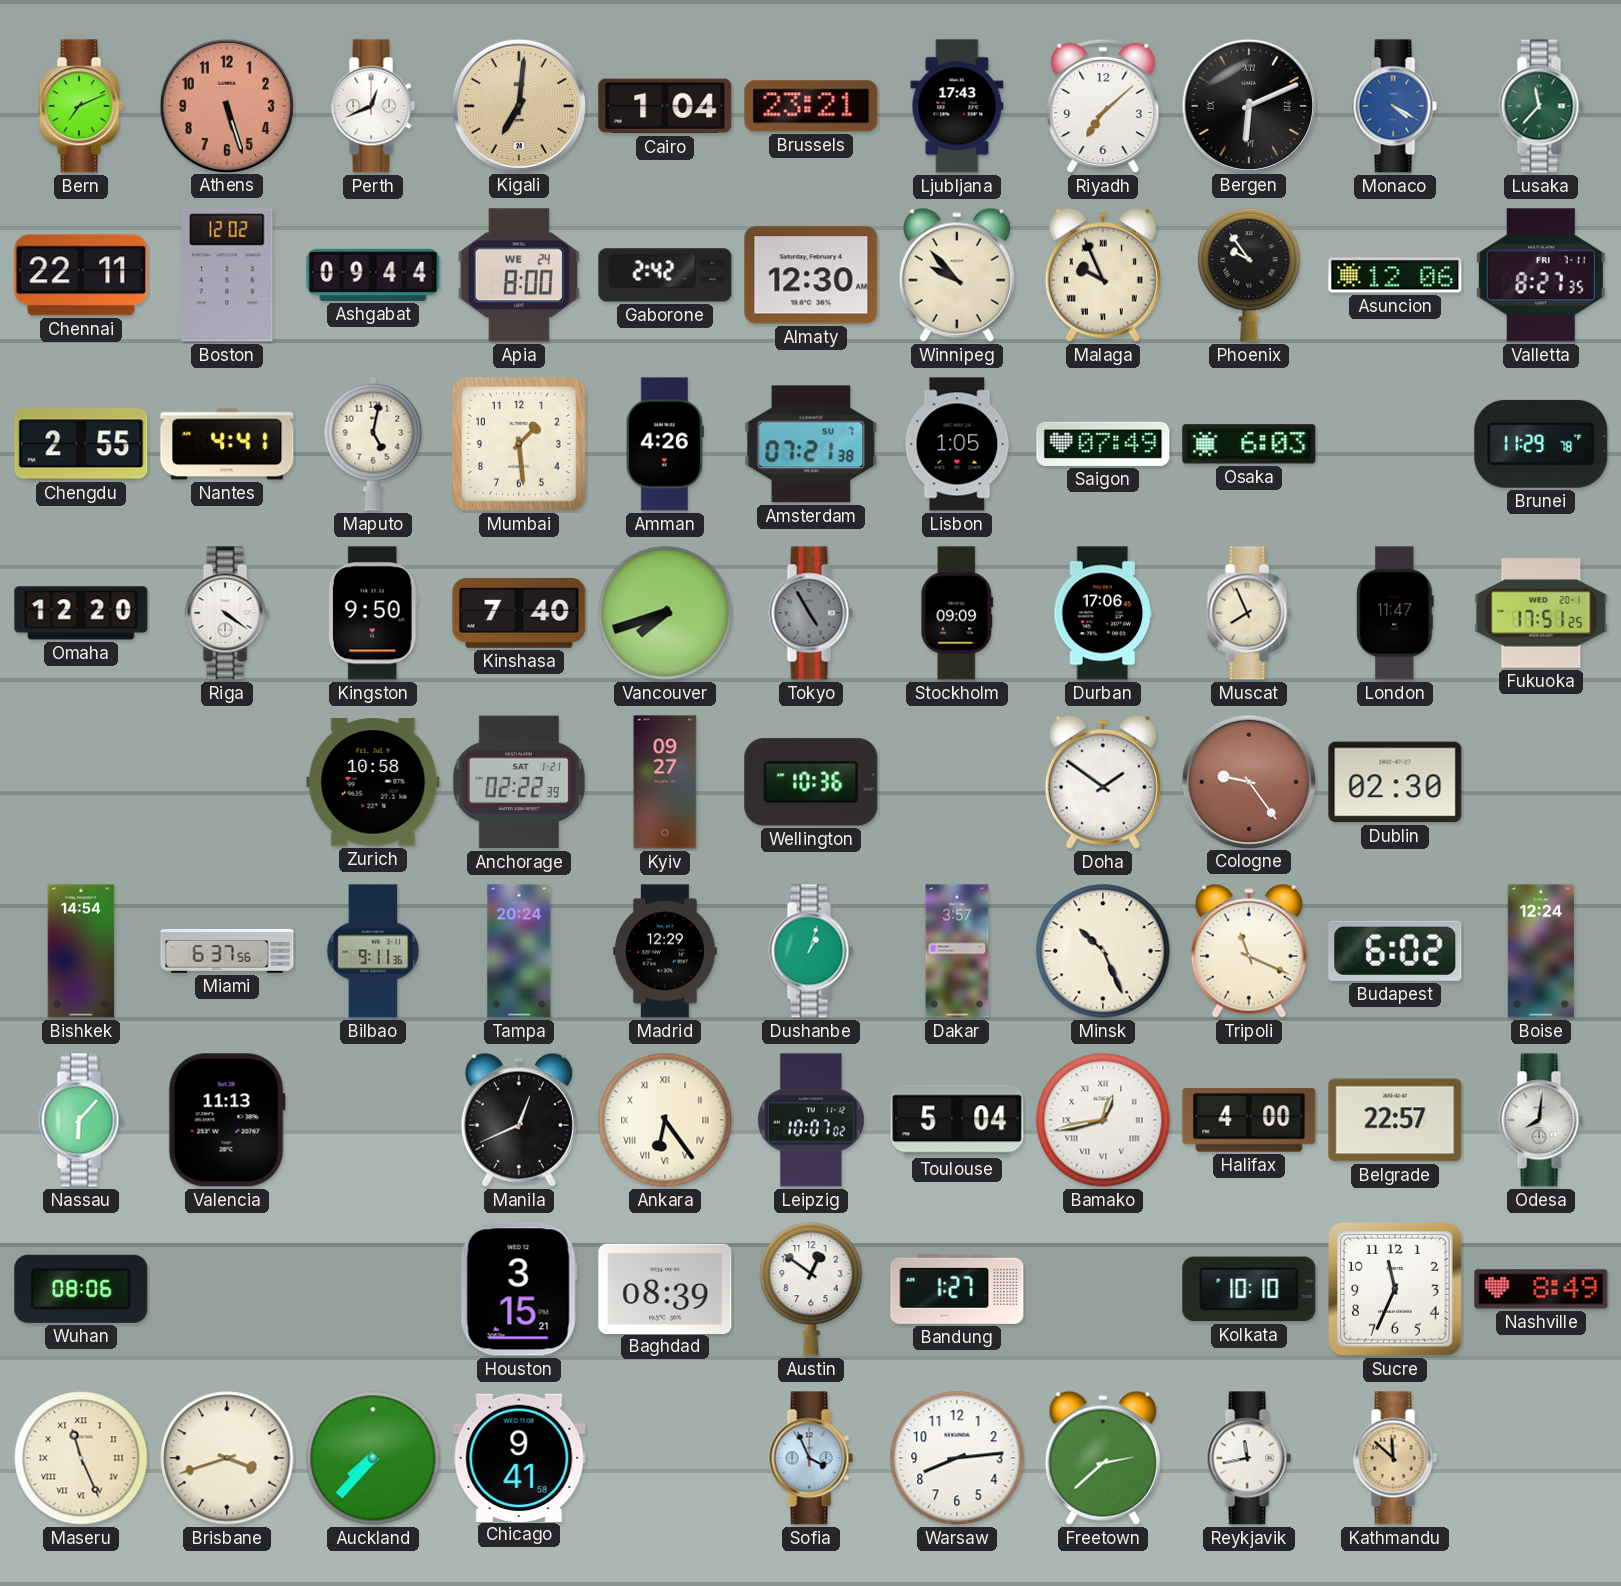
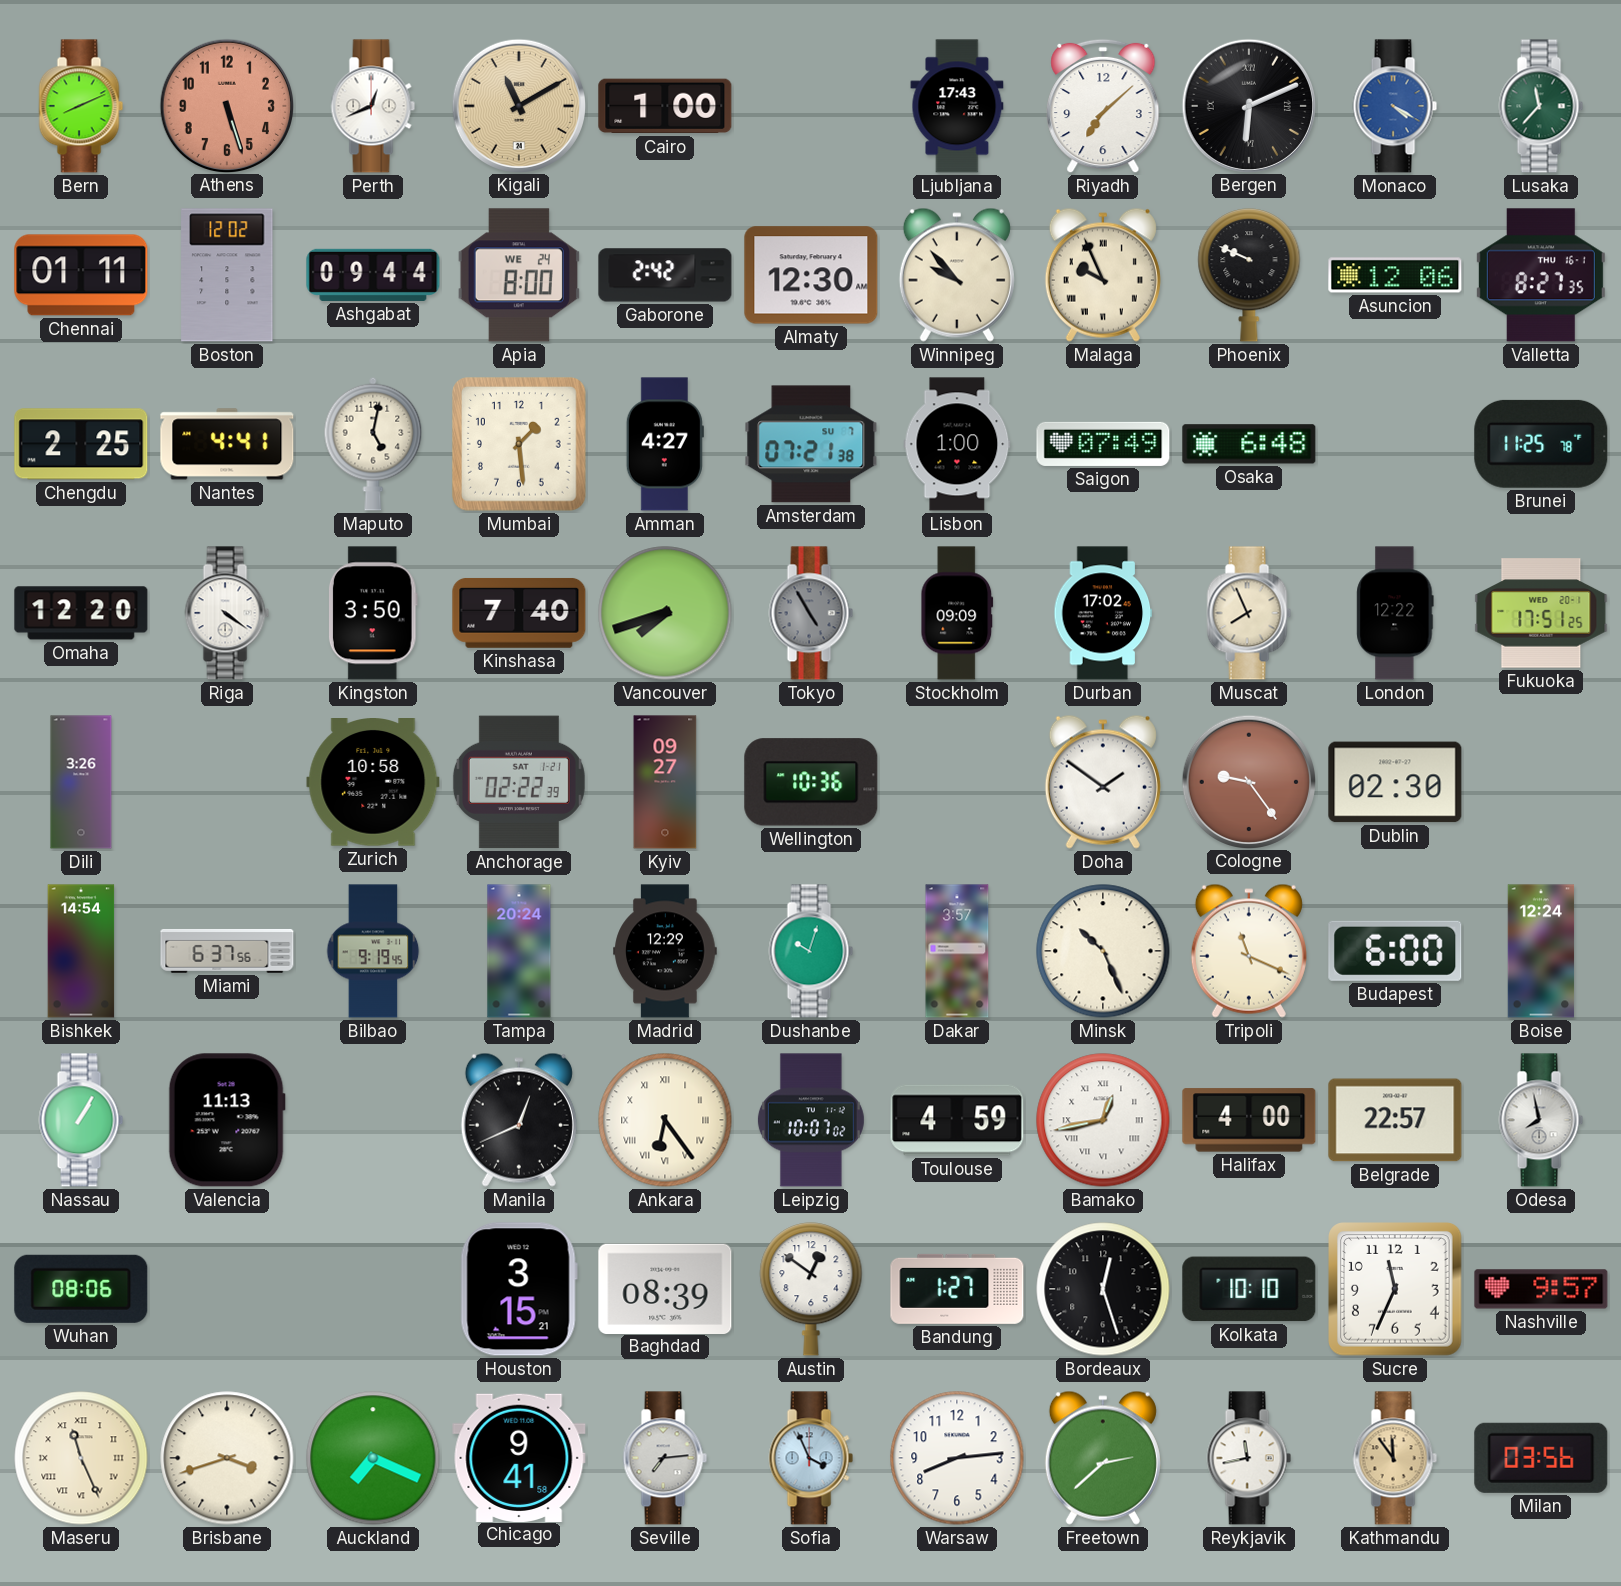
Bern: 7:11 -> 8:11 (81, 106)
Kigali: 7:01 -> 11:10 (518, 105)
Cairo: 1:04 -> 1:00 (665, 106)
Brussels: 23:21 -> none (811, 106)
Chennai: 22:11 -> 01:11 (81, 275)
Phoenix: 9:54 -> 9:49 (1249, 275)
Valletta date: FRI 7-11 -> THU 16-1 (1541, 275)
Chengdu: 2:55 -> 2:25 (81, 444)
Amman: 4:26 -> 4:27 (665, 444)
Lisbon: 1:05 -> 1:00 (957, 444)
Osaka: 6:03 -> 6:48 (1249, 444)
Brunei: 11:29 -> 11:25 (1541, 444)
Kingston: 9:50 -> 3:50 (373, 613)
Durban: 17:06 -> 17:02 (1103, 613)
London: 11:47 -> 12:22 (1395, 613)
Dili: none -> 3:26 (81, 782)
Bilbao: 9:11 -> 9:19 (373, 951)
Dushanbe: 1:03 -> 10:03 (811, 951)
Budapest: 6:02 -> 6:00 (1395, 951)
Nassau: 6:07 -> 1:05 (81, 1120)
Toulouse: 5:04 -> 4:59 (957, 1120)
Odesa: 8:01 -> 7:58 (1541, 1120)
Bordeaux: none -> 12:27 (1103, 1289)
Nashville: 8:49 -> 9:57 (1541, 1289)
Auckland: 7:37 -> 7:19 (373, 1458)
Seville: none -> 7:14 (665, 1458)
Kathmandu: 11:52 -> 11:54 (1395, 1458)
Milan: none -> 03:56 (1541, 1458)
